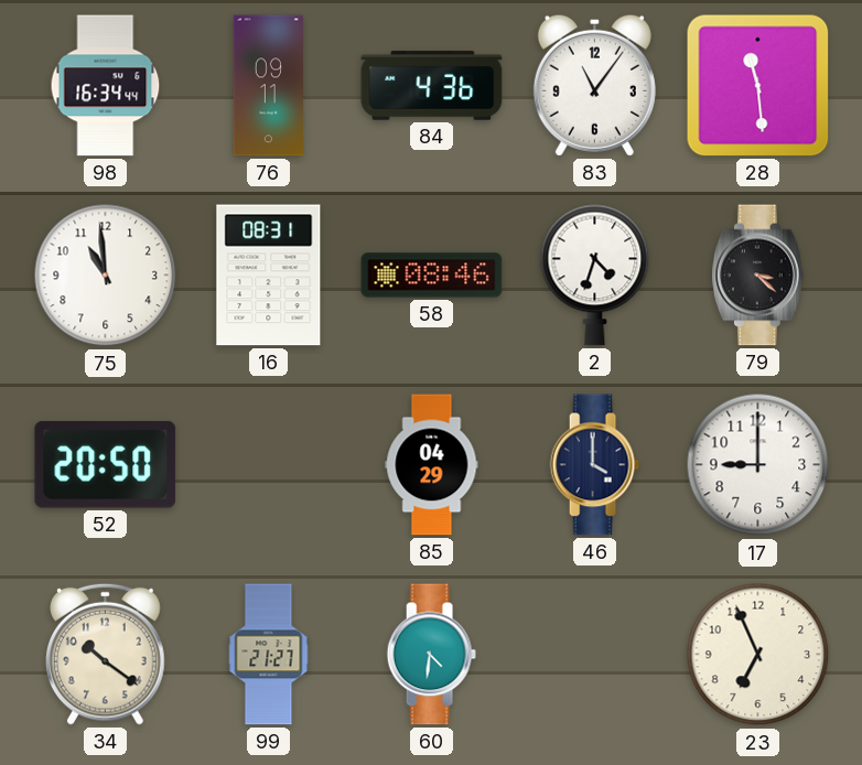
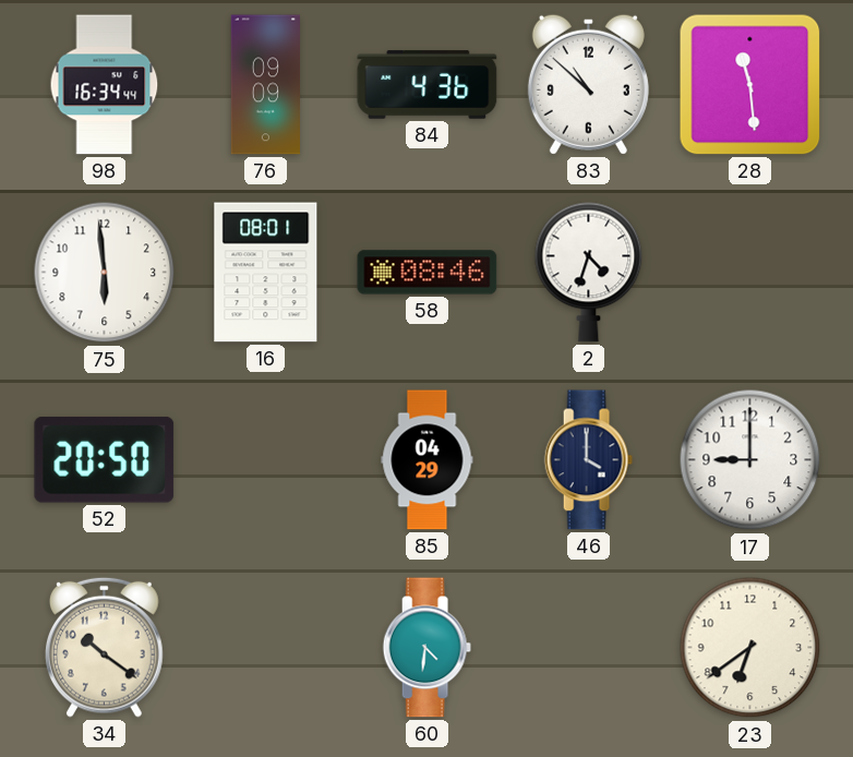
76: 09:11 -> 09:09 (265, 85)
83: 11:06 -> 10:52 (588, 84)
75: 10:59 -> 5:59 (105, 273)
16: 08:31 -> 08:01 (266, 273)
79: 3:22 -> none (758, 276)
99: 21:27 -> none (269, 655)
23: 6:56 -> 6:39 (750, 648)
